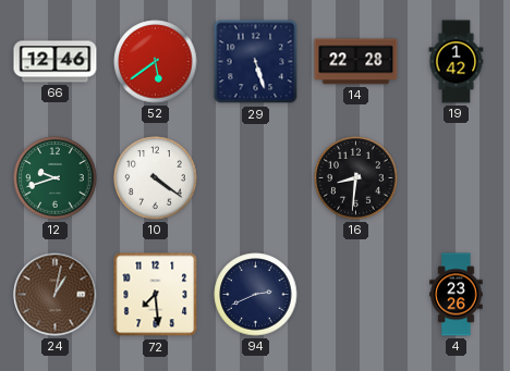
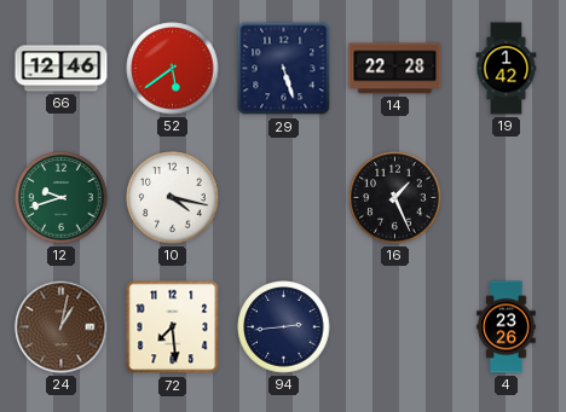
10: 4:21 -> 4:17 (173, 198)
16: 8:31 -> 1:26 (395, 198)
94: 2:41 -> 2:44 (284, 327)
